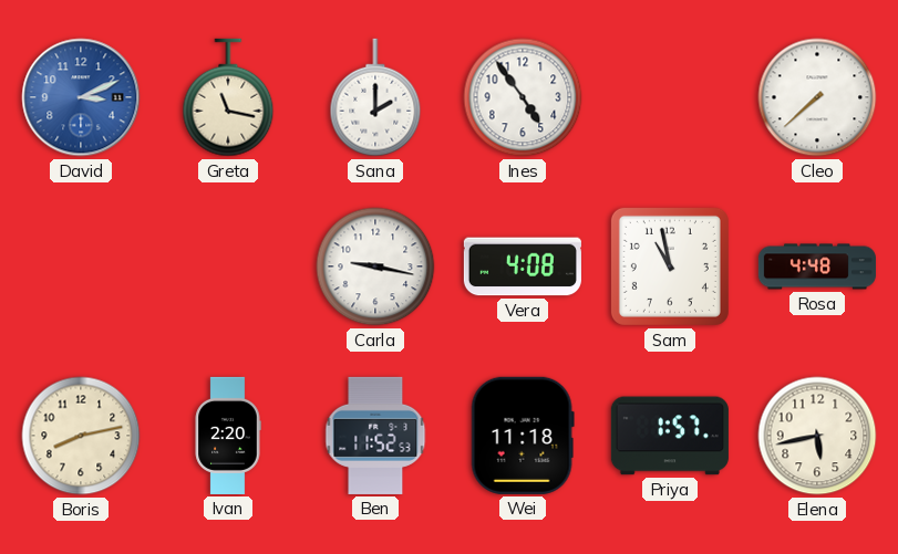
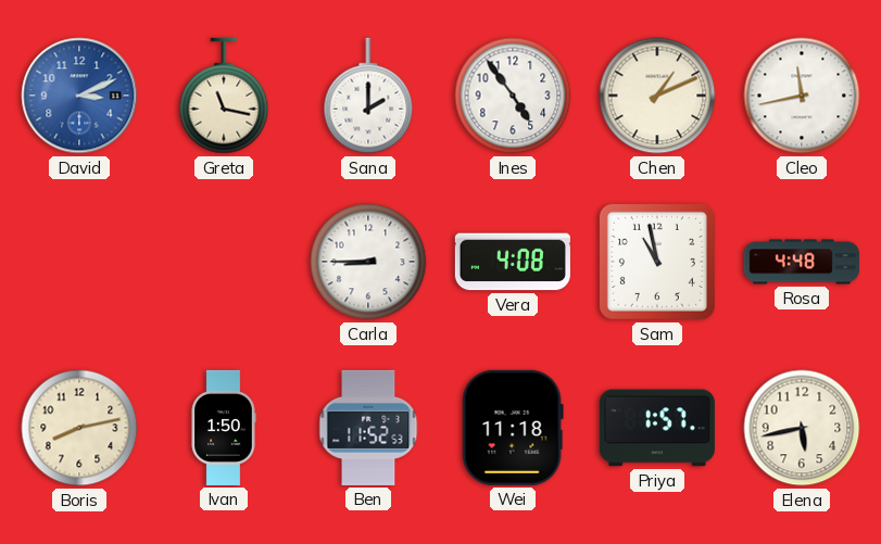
Chen: none -> 1:11 (657, 96)
Cleo: 7:38 -> 11:43 (802, 96)
Carla: 9:17 -> 8:45 (368, 262)
Ivan: 2:20 -> 1:50 (224, 428)
